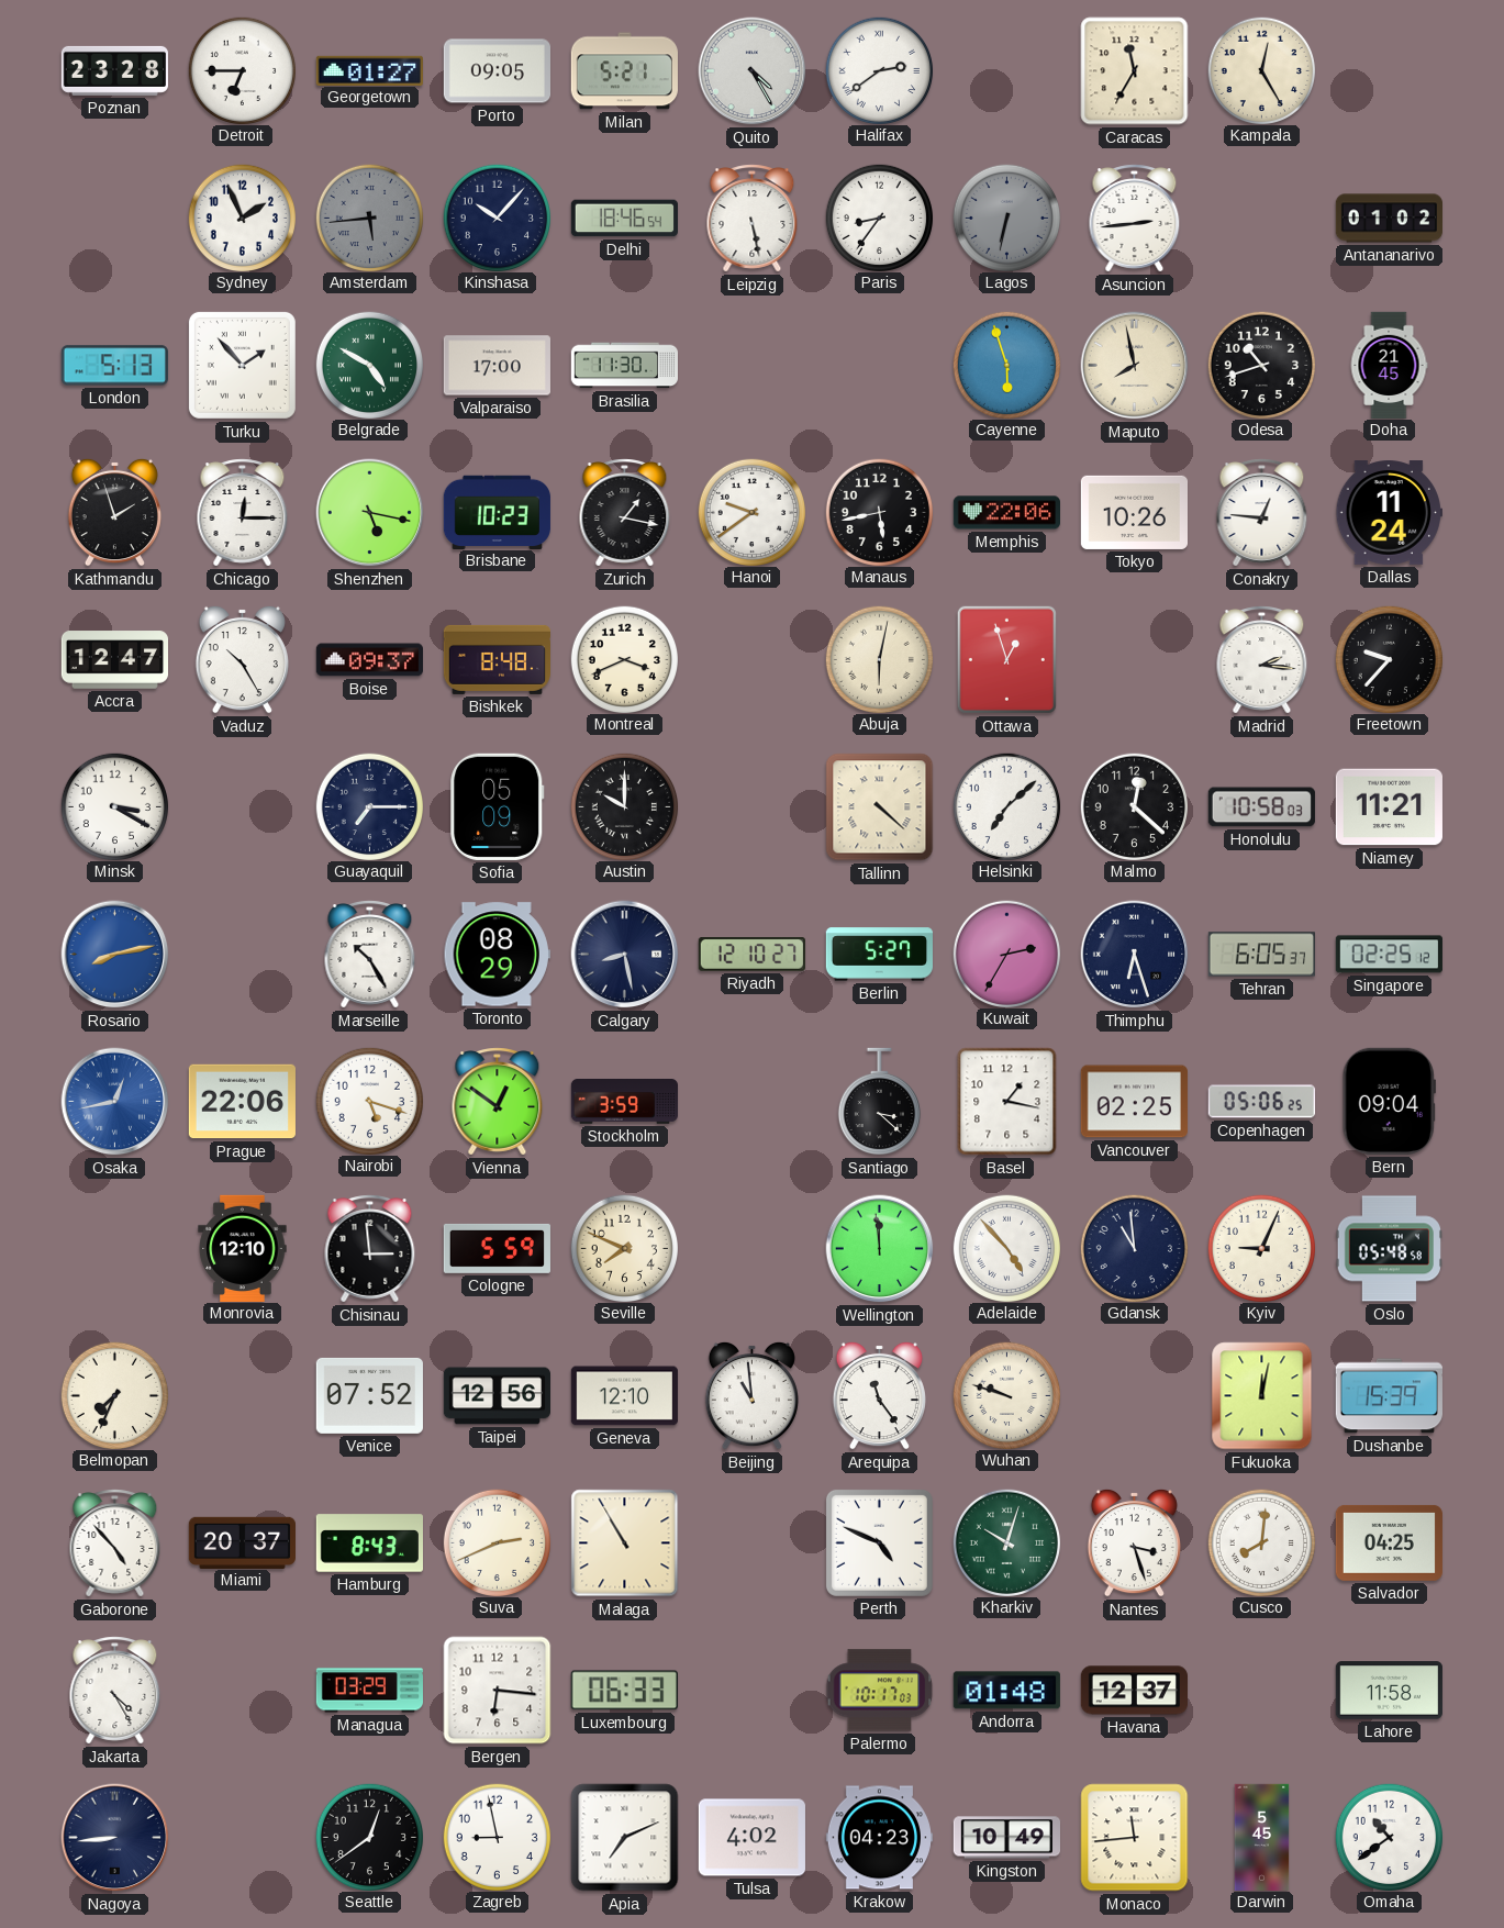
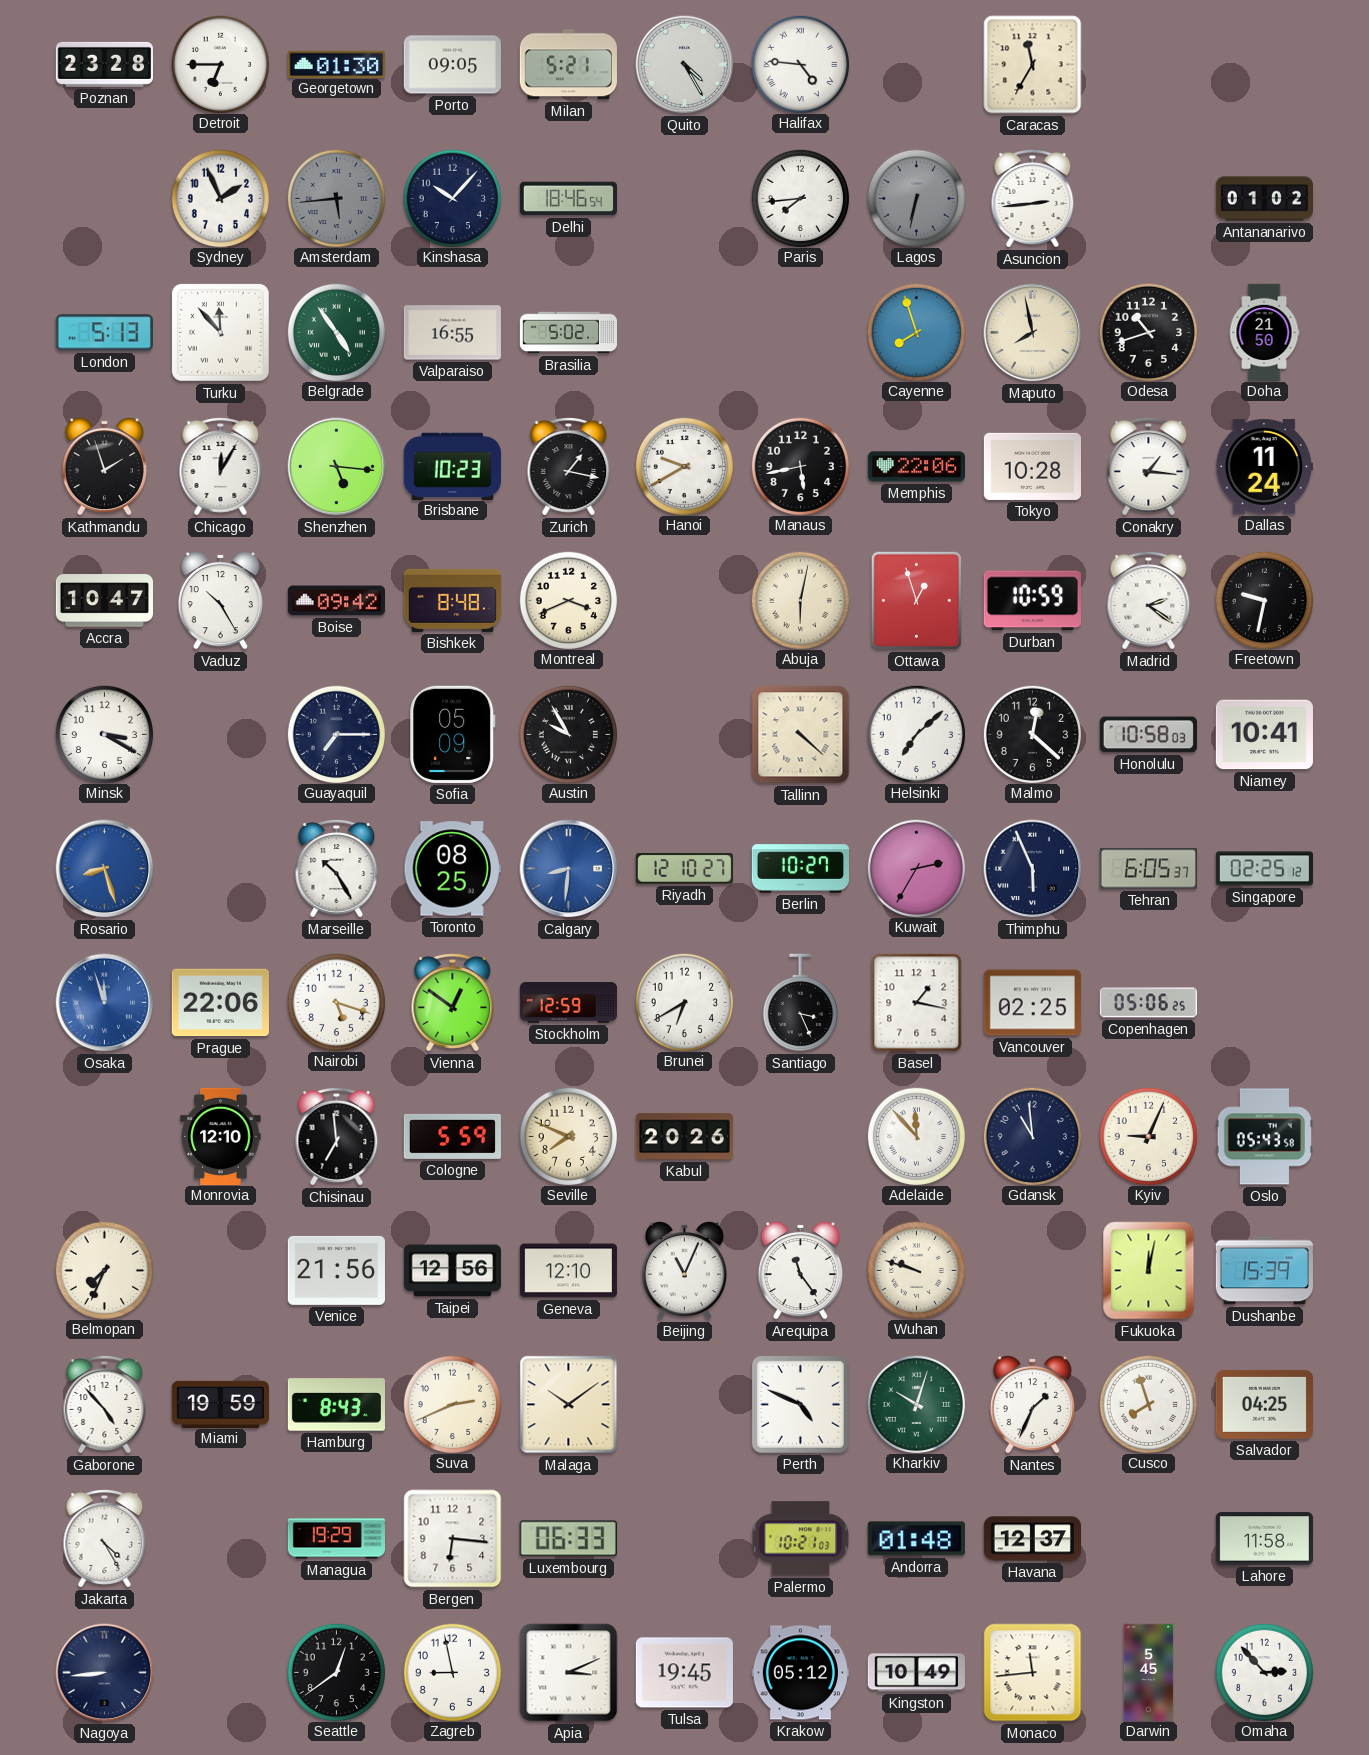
Georgetown: 01:27 -> 01:30 (336, 64)
Halifax: 2:39 -> 4:46 (800, 64)
Kampala: 12:25 -> none (1261, 70)
Leipzig: 5:28 -> none (753, 219)
Paris: 8:36 -> 7:44 (800, 198)
Turku: 1:53 -> 11:53 (220, 332)
Belgrade: 4:50 -> 4:54 (336, 332)
Valparaiso: 17:00 -> 16:55 (452, 333)
Brasilia: 11:30 -> 5:02 (568, 333)
Cayenne: 5:57 -> 7:57 (916, 332)
Doha: 21:45 -> 21:50 (1264, 332)
Chicago: 12:15 -> 12:05 (221, 467)
Shenzhen: 5:17 -> 5:16 (337, 467)
Hanoi: 9:39 -> 9:40 (684, 466)
Tokyo: 10:26 -> 10:28 (1032, 466)
Conakry: 12:46 -> 1:16 (1149, 467)
Accra: 12:47 -> 10:47 (104, 601)
Boise: 09:37 -> 09:42 (336, 601)
Durban: none -> 10:59 (1032, 601)
Madrid: 2:16 -> 2:21 (1149, 601)
Freetown: 9:37 -> 9:32 (1264, 600)
Austin: 10:00 -> 9:55 (568, 734)
Niamey: 11:21 -> 10:41 (1264, 735)
Rosario: 8:13 -> 8:27 (105, 869)
Toronto: 08:29 -> 08:25 (452, 869)
Calgary: 8:28 -> 8:31 (569, 869)
Calgary dial: navy -> blue (569, 869)
Berlin: 5:27 -> 10:27 (800, 869)
Thimphu: 6:27 -> 5:56 (1033, 869)
Osaka: 12:43 -> 11:57 (105, 1003)
Stockholm: 3:59 -> 12:59 (569, 1003)
Brunei: none -> 6:40 (684, 1002)
Santiago: 3:22 -> 3:26 (800, 1003)
Bern: 09:04 -> none (1389, 1101)
Chisinau: 2:59 -> 6:59 (337, 1137)
Kabul: none -> 20:26 (684, 1137)
Wellington: 11:59 -> none (880, 1249)
Adelaide: 4:53 -> 11:53 (916, 1136)
Oslo: 05:48 -> 05:43 (1264, 1137)
Venice: 07:52 -> 21:56 (336, 1270)
Beijing: 10:59 -> 11:04 (684, 1270)
Miami: 20:37 -> 19:59 (220, 1404)
Malaga: 10:55 -> 10:09 (569, 1405)
Nantes: 3:27 -> 1:34 (1032, 1404)
Cusco: 8:01 -> 7:57 (1148, 1404)
Managua: 03:29 -> 19:29 (337, 1539)
Palermo: 10:17 -> 10:21 (801, 1539)
Apia: 7:11 -> 3:11 (569, 1673)
Tulsa: 4:02 -> 19:45 (684, 1673)
Krakow: 04:23 -> 05:12 (800, 1673)
Omaha: 10:39 -> 2:53 (1264, 1672)
